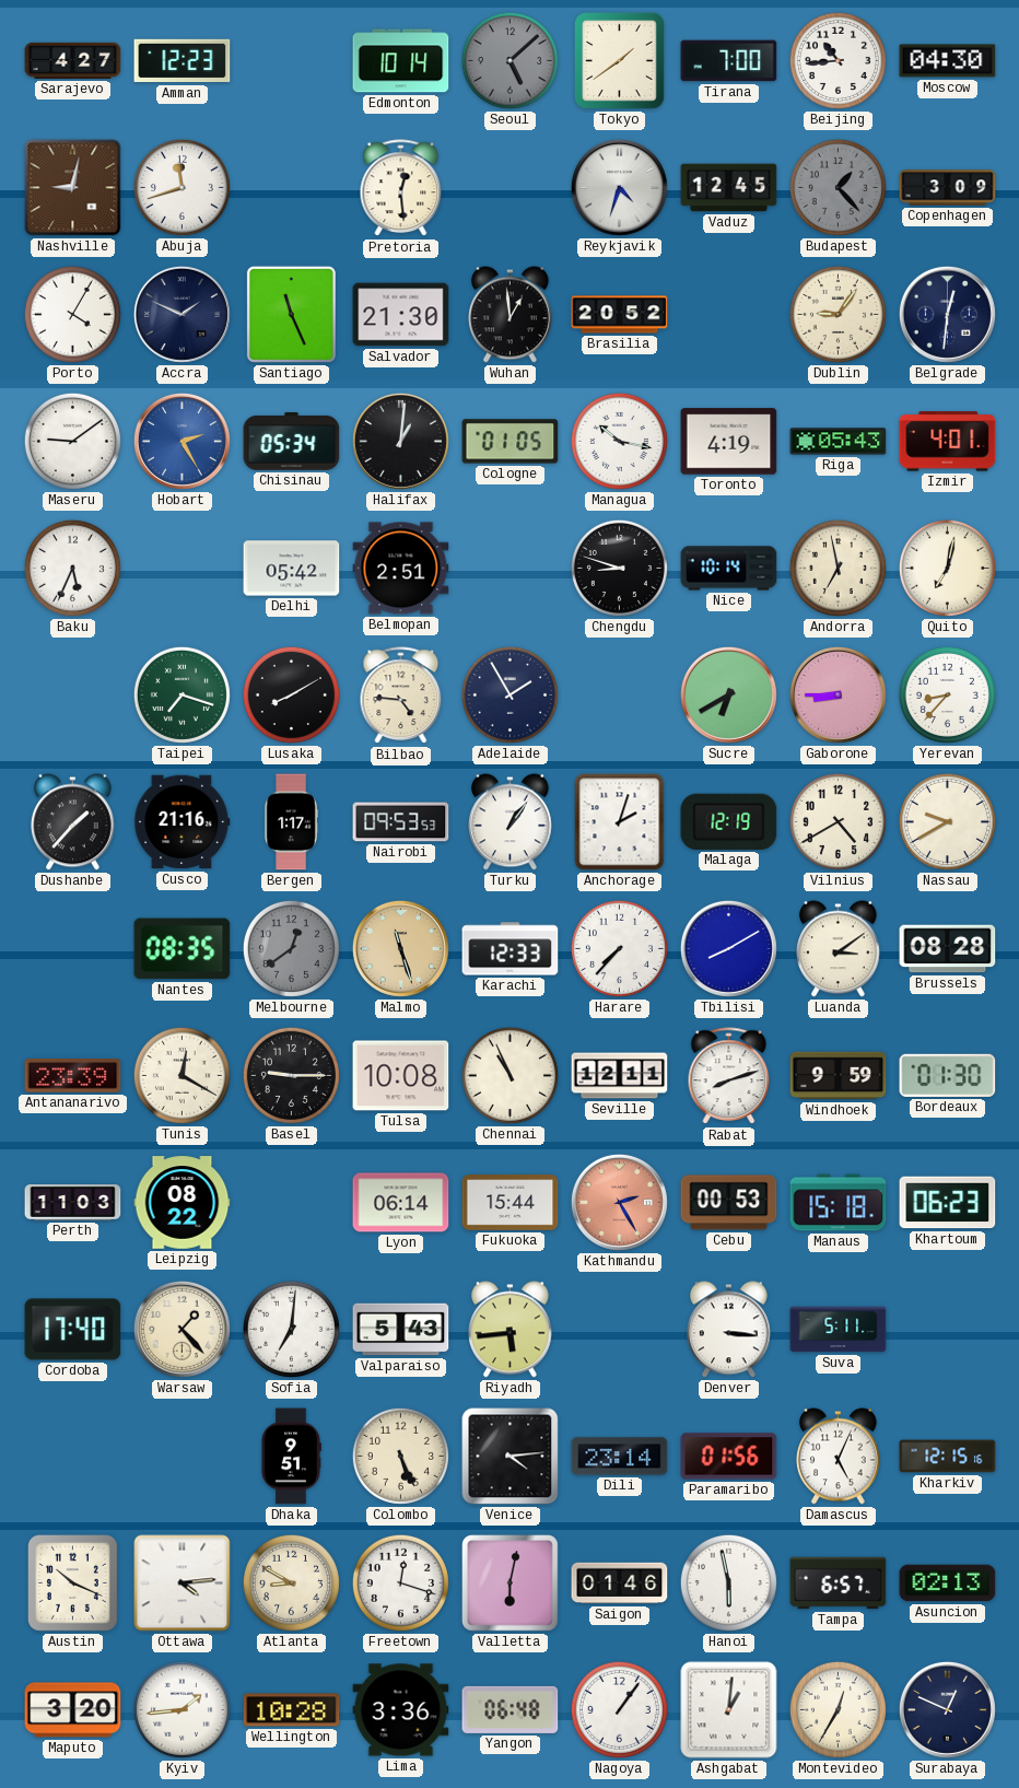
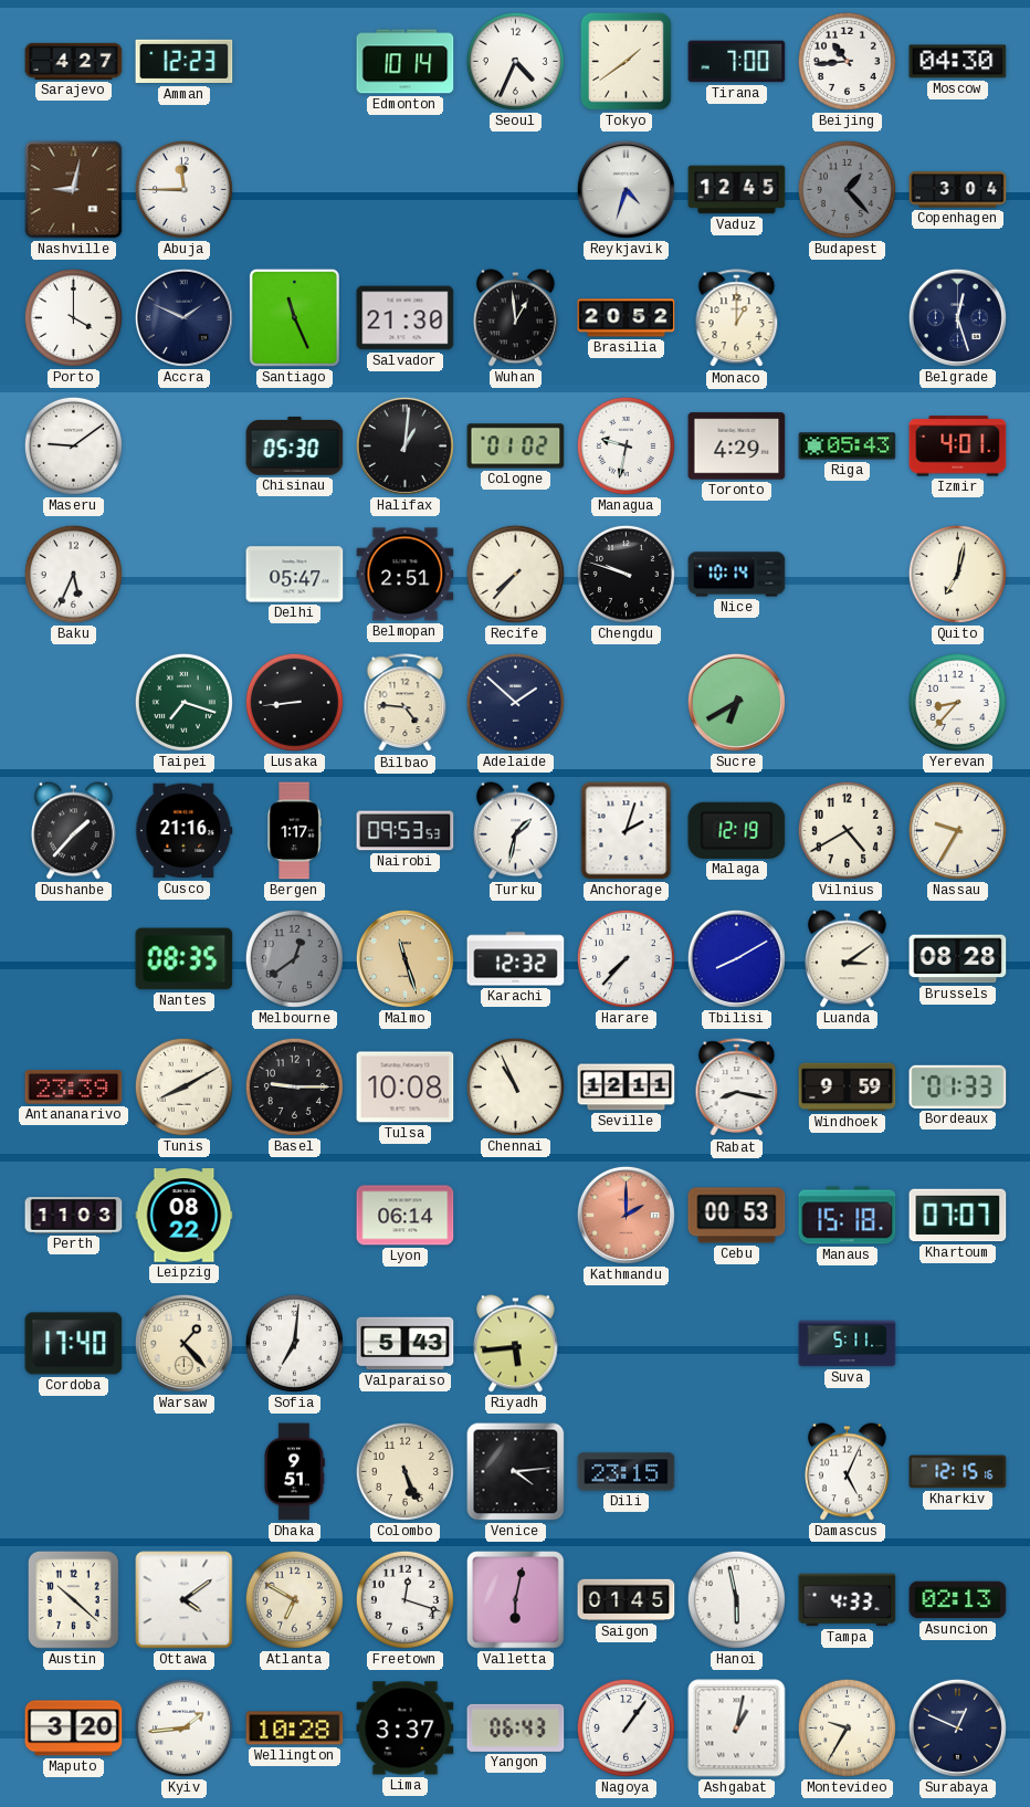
Seoul: 5:08 -> 4:34 (515, 61)
Seoul dial: grey -> white (515, 61)
Abuja: 11:42 -> 11:45 (183, 189)
Pretoria: 12:29 -> none (401, 188)
Copenhagen: 3:09 -> 3:04 (958, 190)
Porto: 4:05 -> 4:00 (73, 317)
Monaco: none -> 1:00 (737, 318)
Dublin: 9:06 -> none (838, 314)
Belgrade: 12:31 -> 12:27 (957, 317)
Hobart: 2:25 -> none (181, 441)
Chisinau: 05:34 -> 05:30 (295, 447)
Cologne: 01:05 -> 01:02 (516, 447)
Managua: 10:17 -> 9:32 (626, 445)
Toronto: 4:19 -> 4:29 (737, 447)
Delhi: 05:42 -> 05:47 (295, 575)
Recife: none -> 7:37 (515, 574)
Chengdu: 8:48 -> 9:48 (626, 574)
Andorra: 6:58 -> none (838, 568)
Lusaka: 8:10 -> 8:44 (294, 702)
Adelaide: 1:55 -> 1:52 (515, 702)
Gaborone: 8:45 -> none (838, 694)
Turku: 1:06 -> 1:32 (516, 831)
Nassau: 9:40 -> 9:35 (957, 830)
Karachi: 12:33 -> 12:32 (516, 959)
Tunis: 12:20 -> 8:10 (183, 1086)
Rabat: 8:12 -> 8:17 (737, 1088)
Bordeaux: 01:30 -> 01:33 (958, 1086)
Fukuoka: 15:44 -> none (511, 1203)
Kathmandu: 2:25 -> 2:00 (626, 1215)
Khartoum: 06:23 -> 07:07 (958, 1216)
Denver: 3:16 -> none (729, 1330)
Dili: 23:14 -> 23:15 (627, 1472)
Paramaribo: 01:56 -> none (729, 1457)
Austin: 10:19 -> 10:22 (73, 1600)
Ottawa: 4:14 -> 4:09 (185, 1600)
Atlanta: 8:50 -> 6:50 (294, 1599)
Saigon: 01:46 -> 01:45 (627, 1600)
Tampa: 6:57 -> 4:33 (848, 1600)
Lima: 3:36 -> 3:37 (406, 1729)
Yangon: 06:48 -> 06:43 (516, 1727)
Ashgabat: 1:01 -> 1:02 (737, 1729)
Montevideo: 12:35 -> 9:35 (847, 1727)
